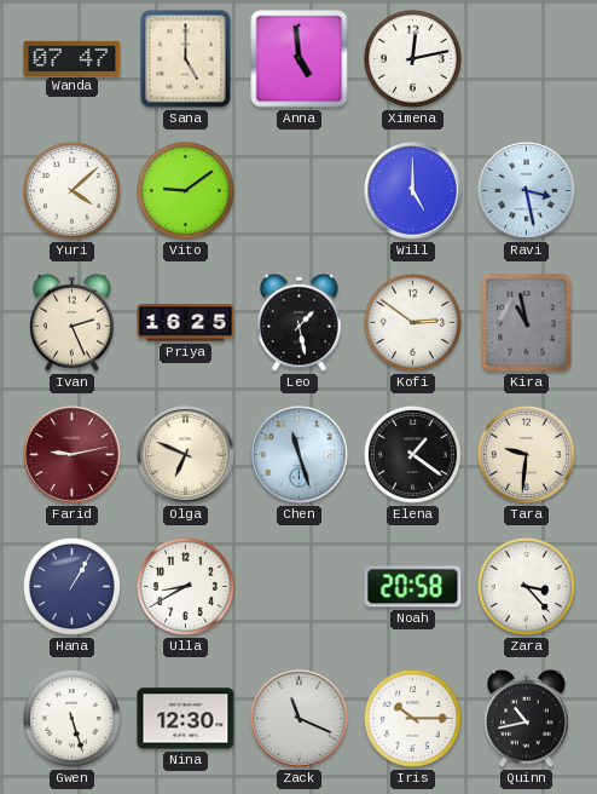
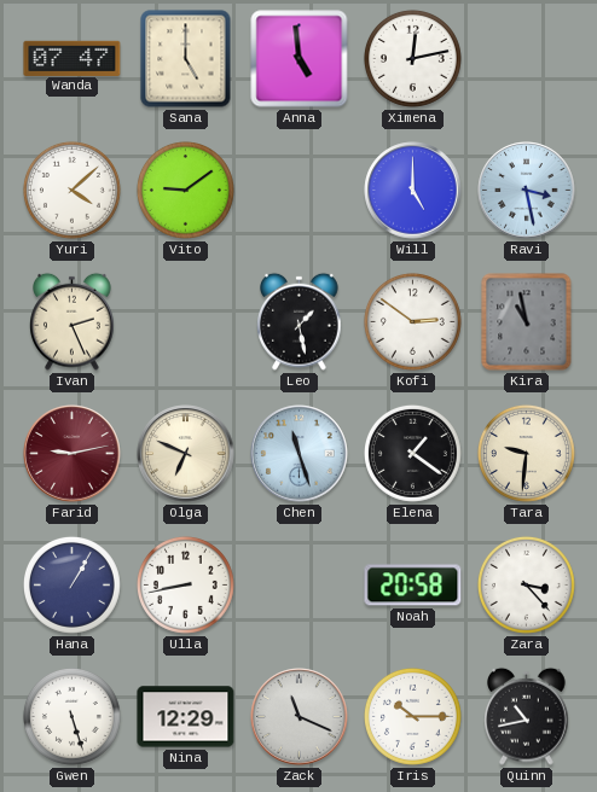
Priya: 16:25 -> none (186, 323)
Ulla: 8:40 -> 8:43 (185, 584)
Nina: 12:30 -> 12:29 (186, 717)
